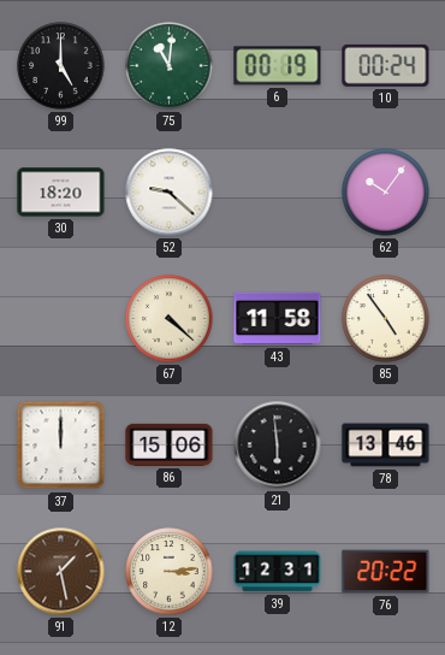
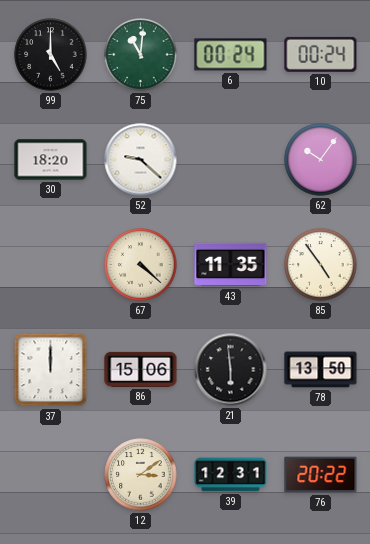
6: 00:19 -> 00:24 (231, 55)
43: 11:58 -> 11:35 (231, 265)
78: 13:46 -> 13:50 (321, 370)
91: 1:28 -> none (61, 572)
12: 3:14 -> 3:09 (141, 475)
